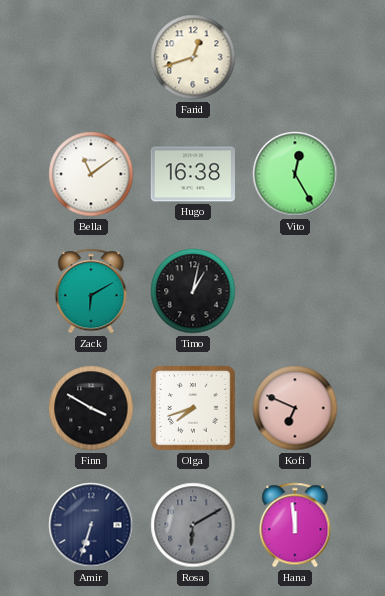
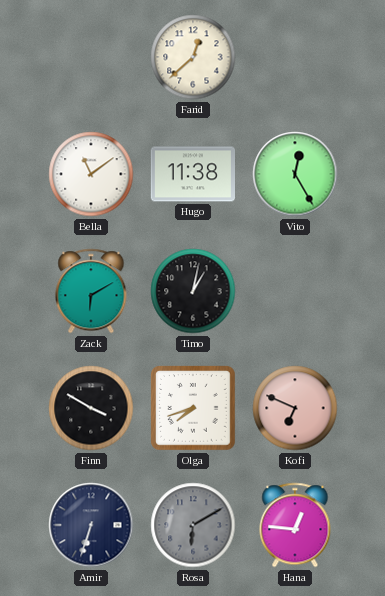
Farid: 12:42 -> 12:38 (193, 57)
Hugo: 16:38 -> 11:38 (192, 174)
Hana: 11:59 -> 12:46 (295, 525)
